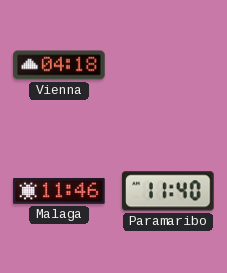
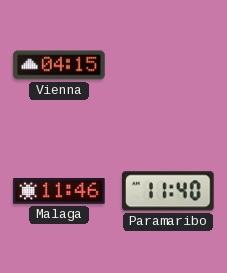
Vienna: 04:18 -> 04:15 (59, 65)
